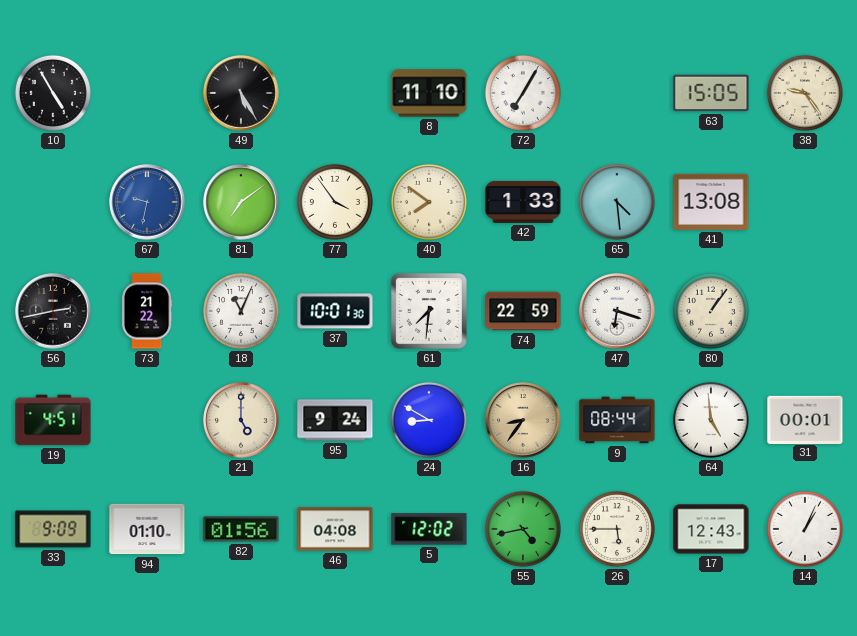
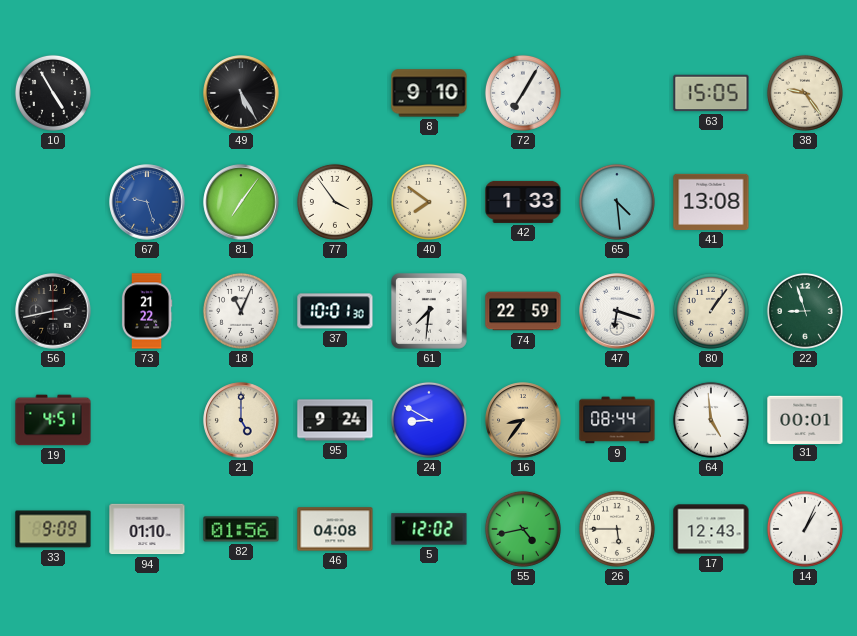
8: 11:10 -> 9:10 (429, 93)
67: 9:32 -> 9:27 (147, 202)
81: 7:09 -> 7:06 (241, 202)
22: none -> 8:57 (805, 311)
